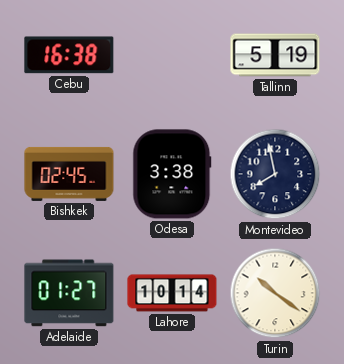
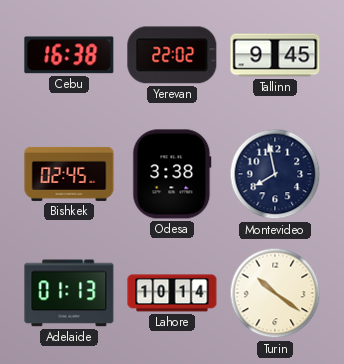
Yerevan: none -> 22:02 (172, 55)
Tallinn: 5:19 -> 9:45 (275, 55)
Adelaide: 01:27 -> 01:13 (69, 293)
